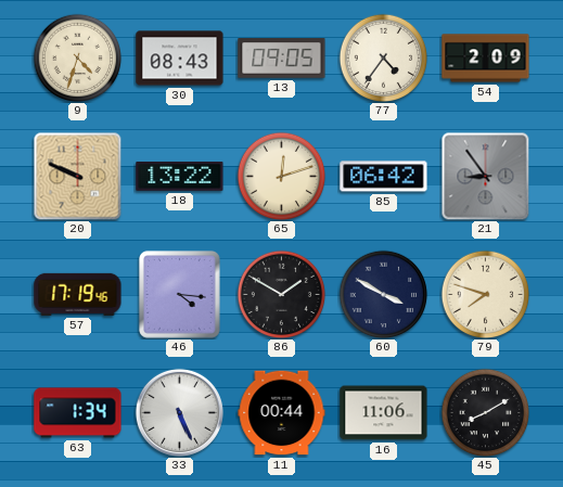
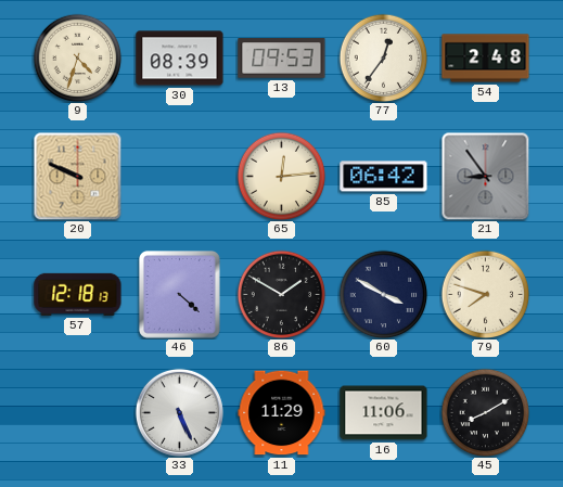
30: 08:43 -> 08:39 (180, 59)
13: 09:05 -> 09:53 (282, 59)
77: 4:36 -> 12:36 (383, 57)
54: 2:09 -> 2:48 (486, 59)
18: 13:22 -> none (180, 176)
65: 12:12 -> 12:14 (281, 176)
57: 17:19 -> 12:18 (78, 294)
46: 4:16 -> 4:22 (180, 295)
63: 1:34 -> none (78, 413)
11: 00:44 -> 11:29 (282, 413)
